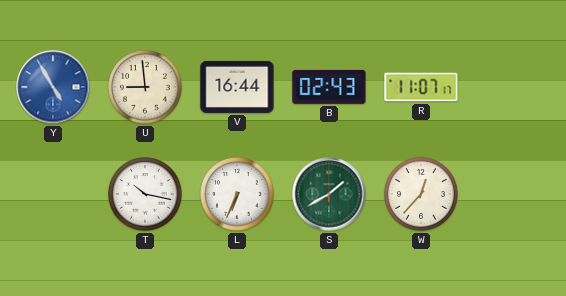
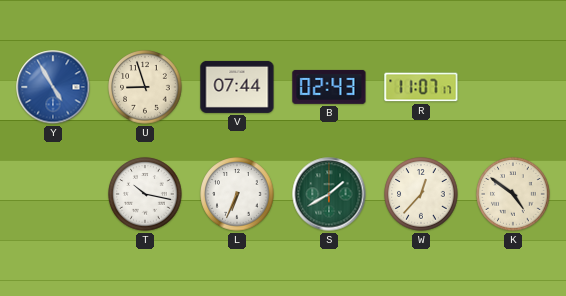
U: 8:59 -> 8:57 (145, 87)
V: 16:44 -> 07:44 (237, 87)
K: none -> 4:51 (513, 194)
